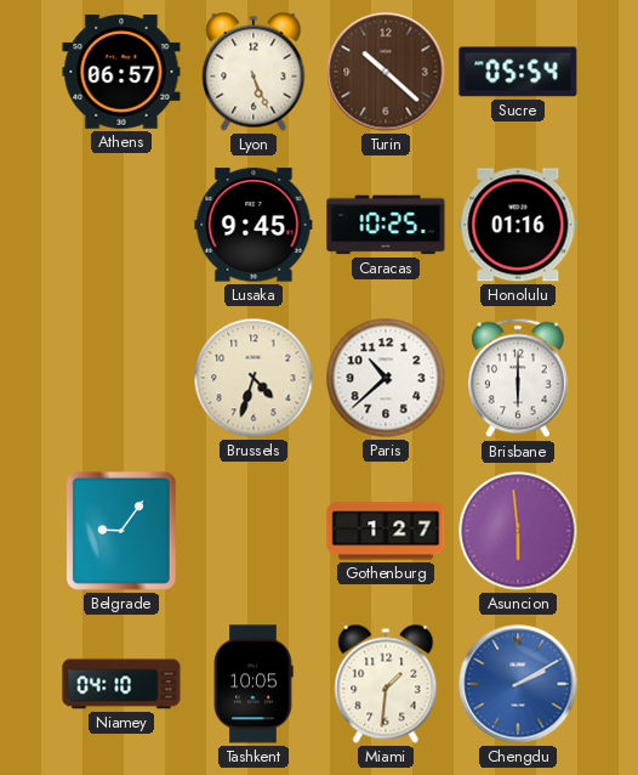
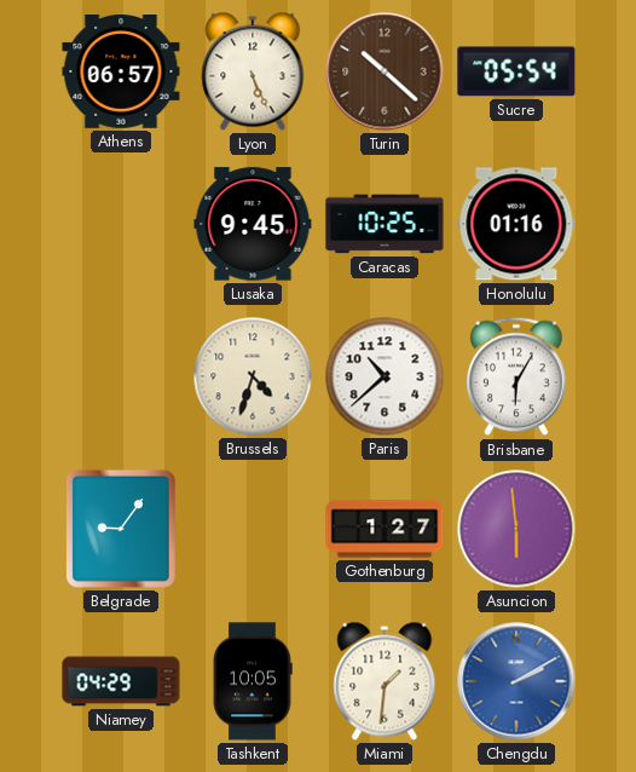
Brisbane: 6:00 -> 6:05 (518, 376)
Niamey: 04:10 -> 04:29 (121, 681)
